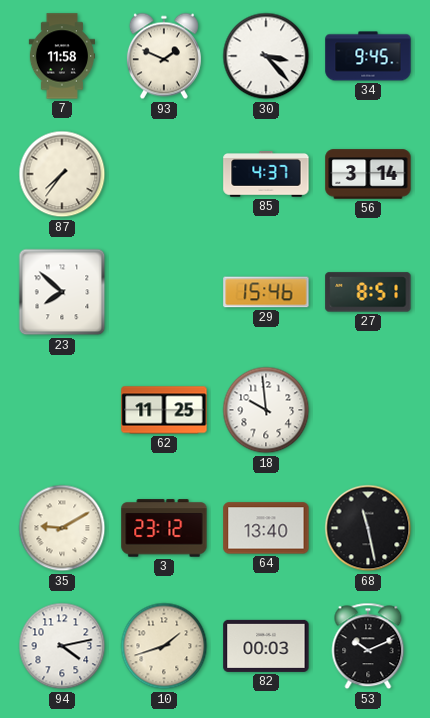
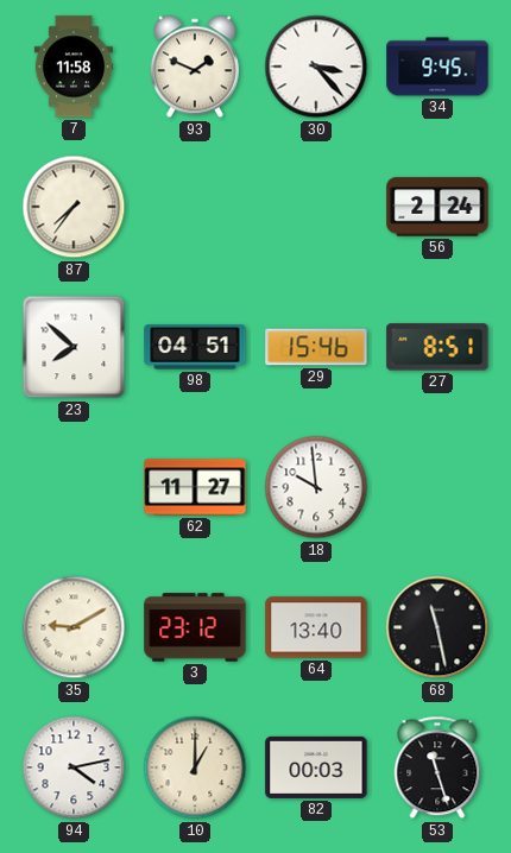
85: 4:37 -> none (266, 174)
56: 3:14 -> 2:24 (437, 207)
98: none -> 04:51 (195, 347)
62: 11:25 -> 11:27 (195, 487)
10: 1:42 -> 1:00 (195, 767)
53: 10:11 -> 11:27 (437, 767)
